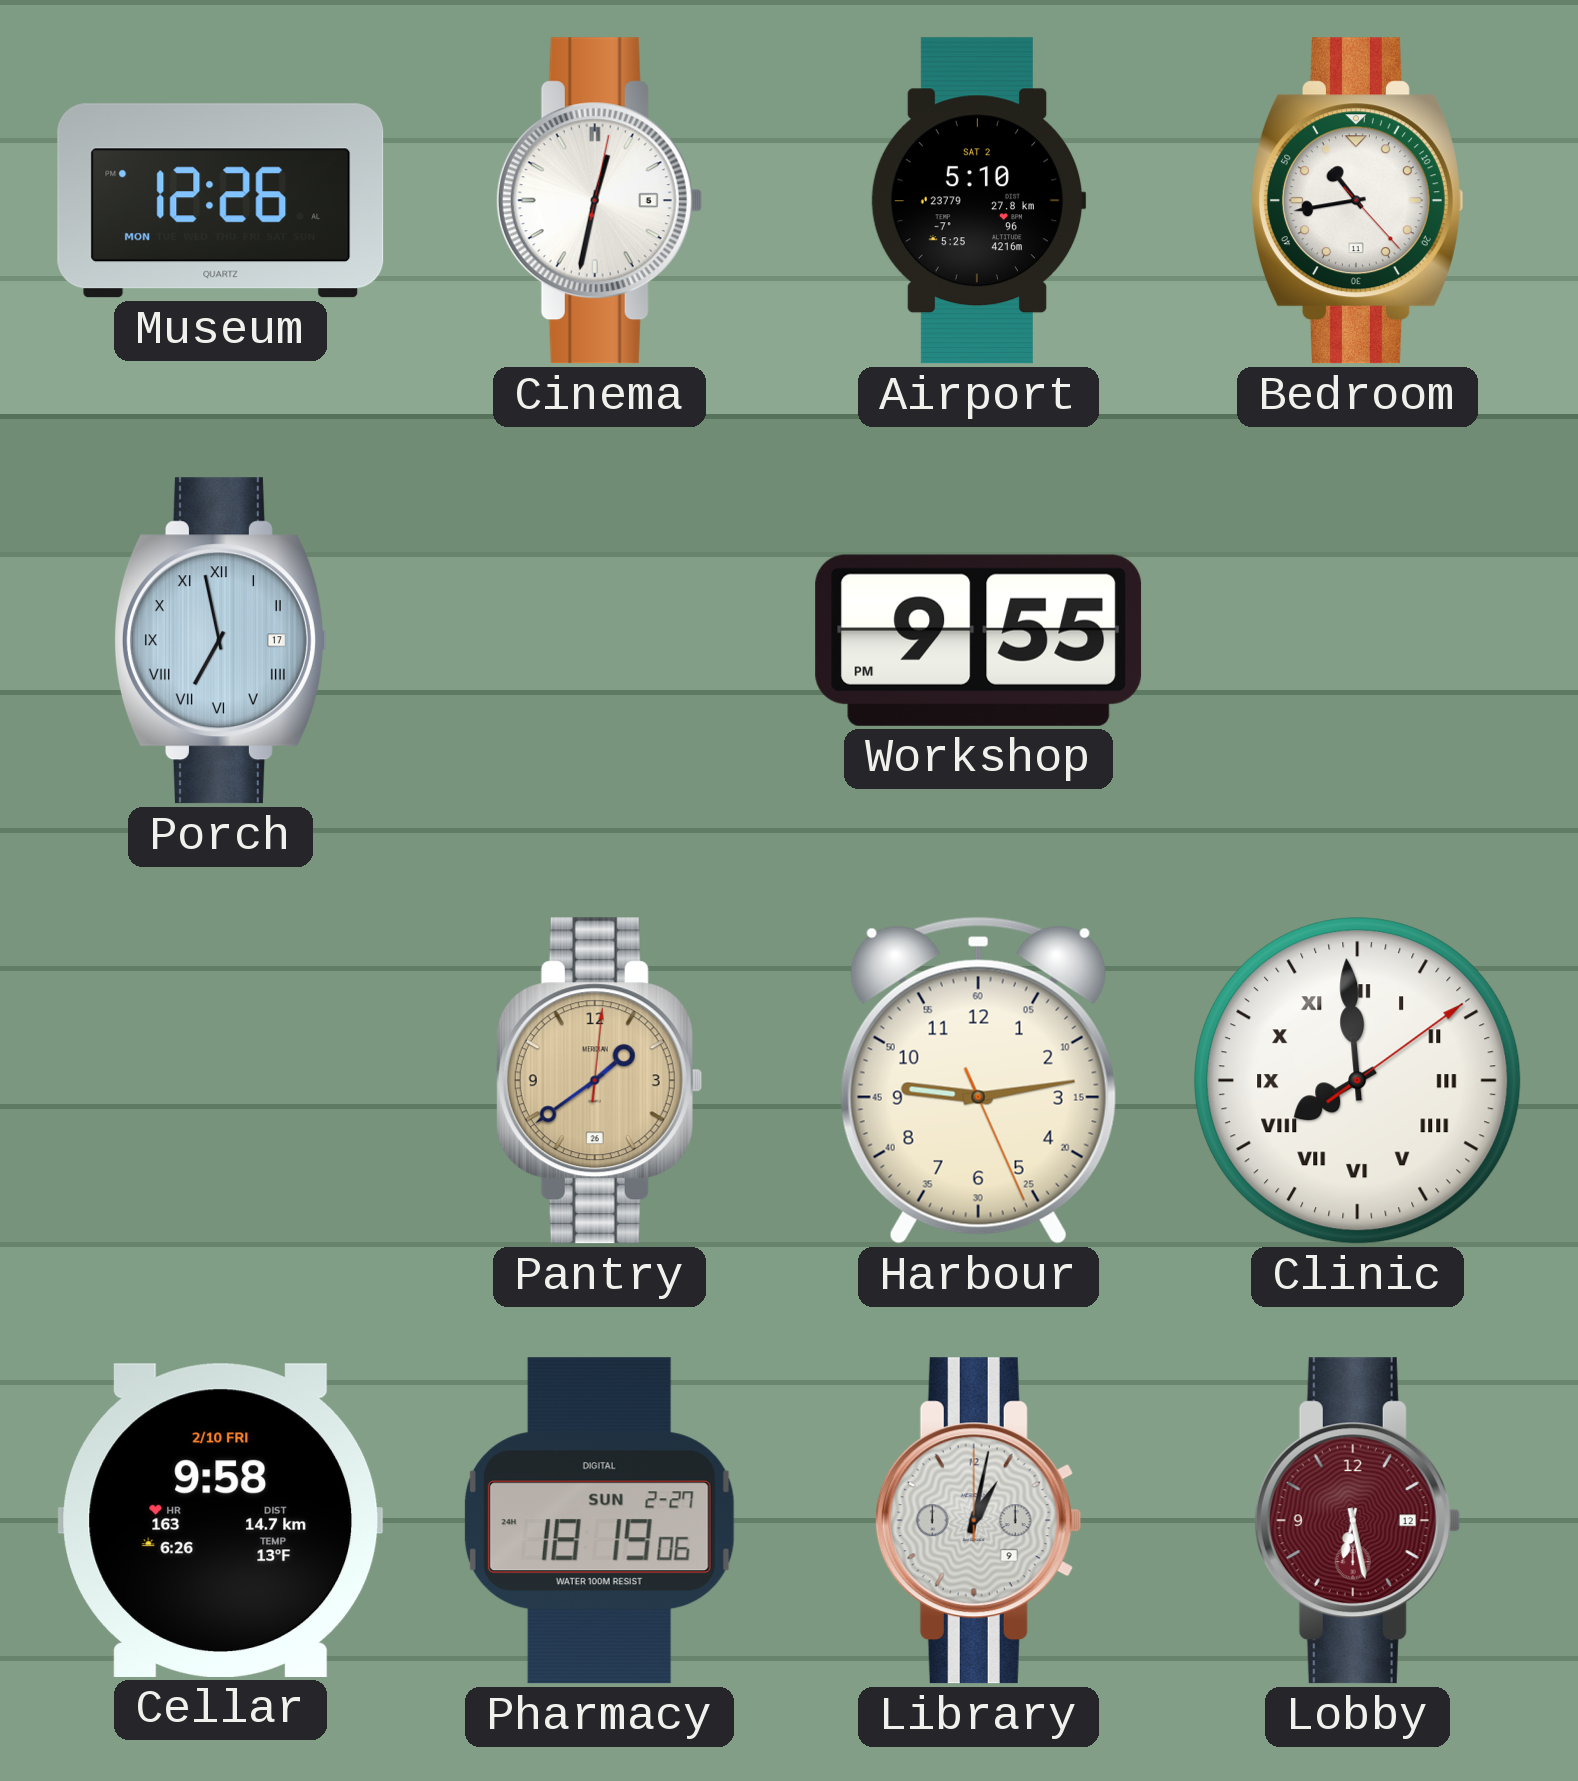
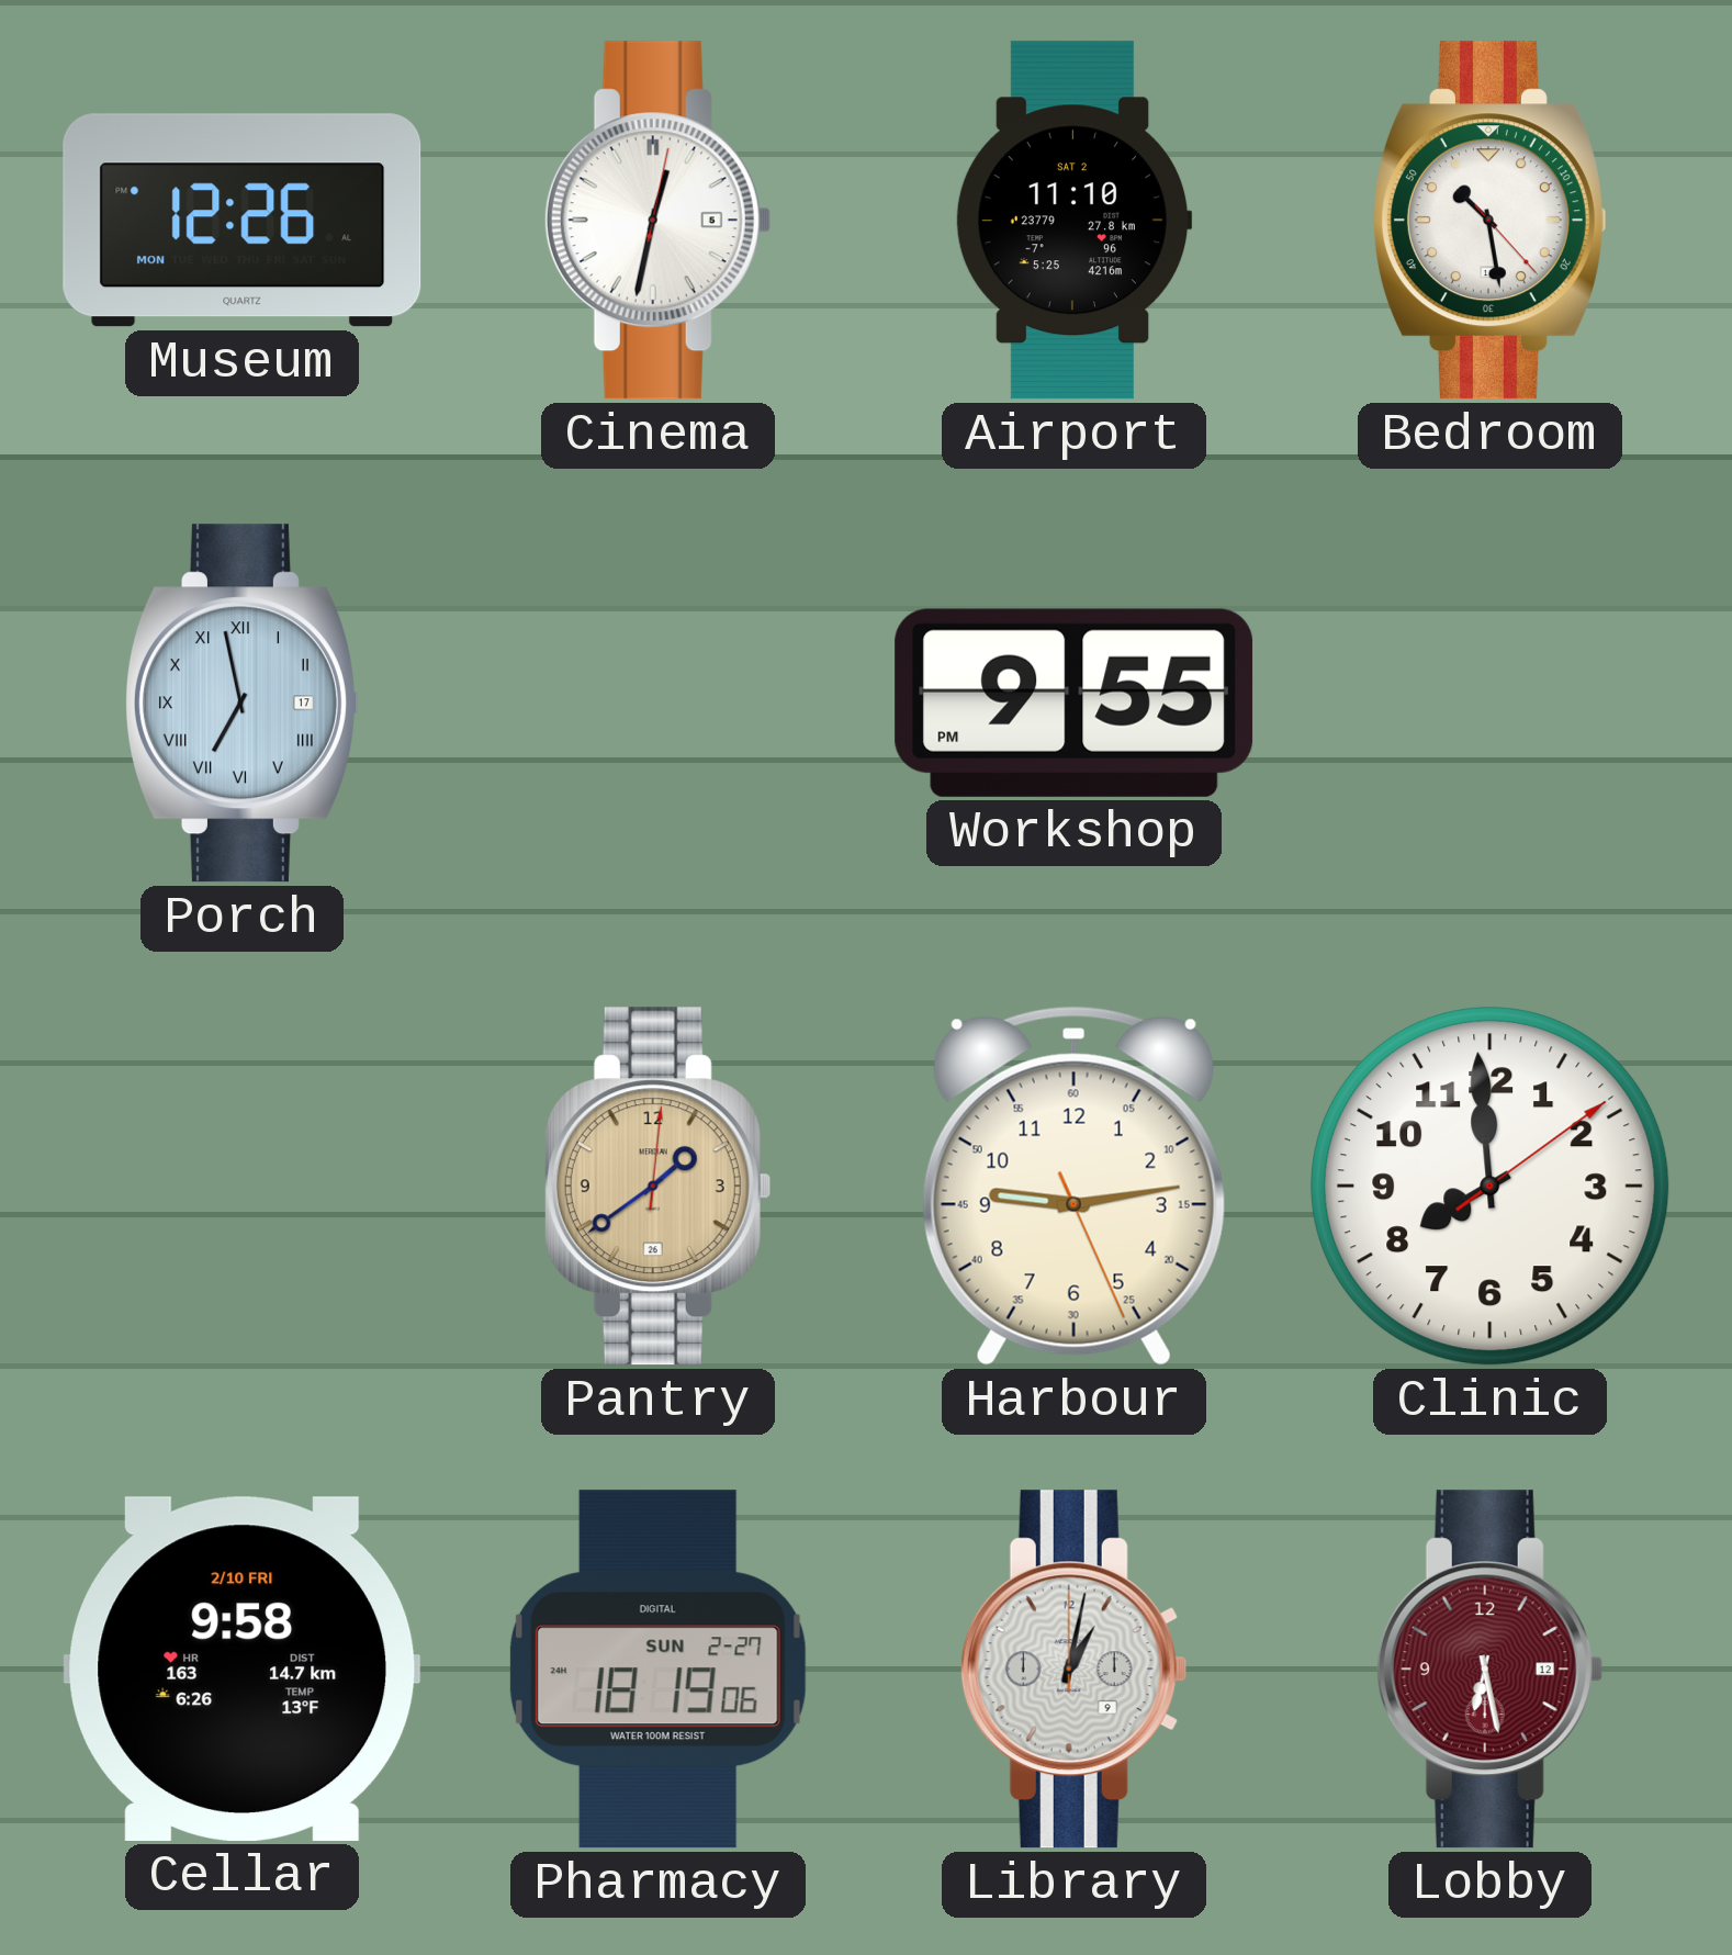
Airport: 5:10 -> 11:10 (1073, 221)
Bedroom: 10:43 -> 10:28 (1489, 221)
Clinic numerals: Roman -> Arabic (1491, 1187)
